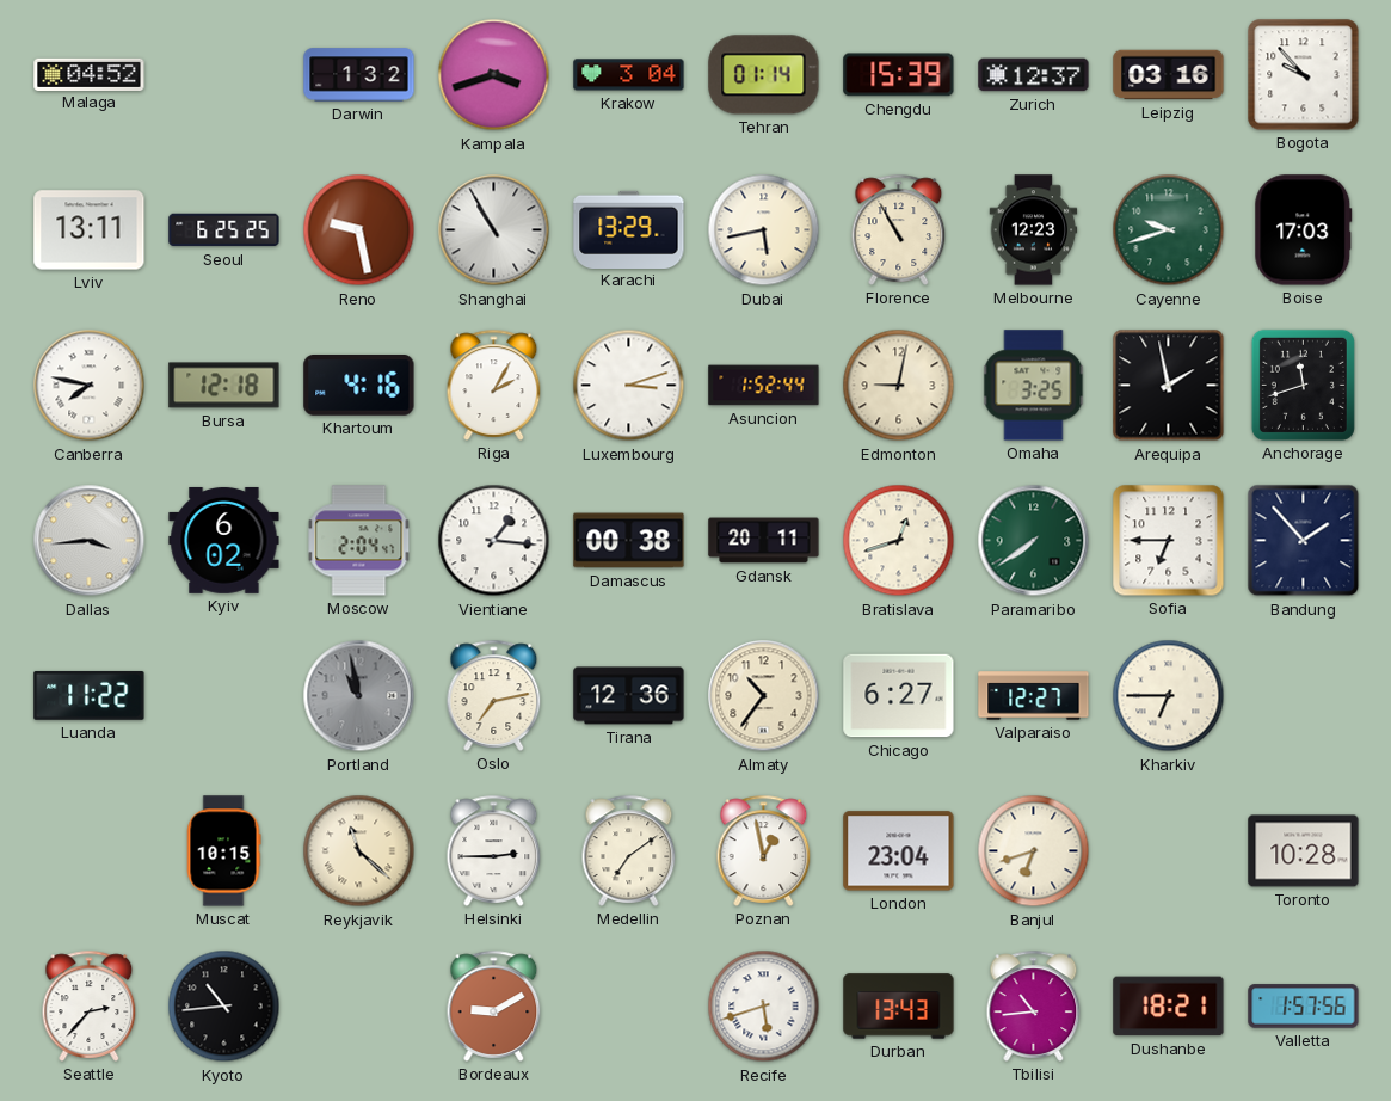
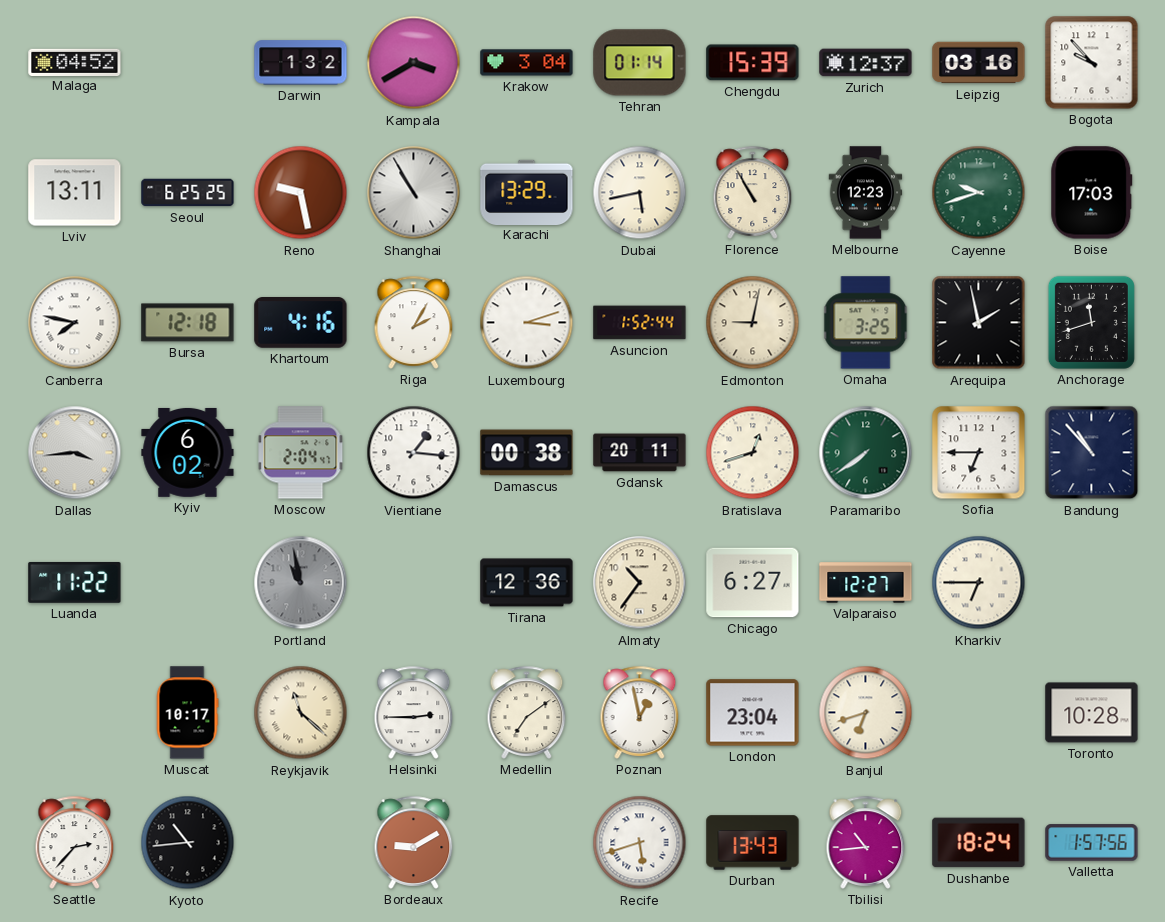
Kampala: 3:42 -> 3:40 (414, 63)
Bandung: 1:53 -> 10:53 (1092, 453)
Oslo: 7:13 -> none (494, 695)
Muscat: 10:15 -> 10:17 (187, 713)
Dushanbe: 18:21 -> 18:24 (979, 843)
